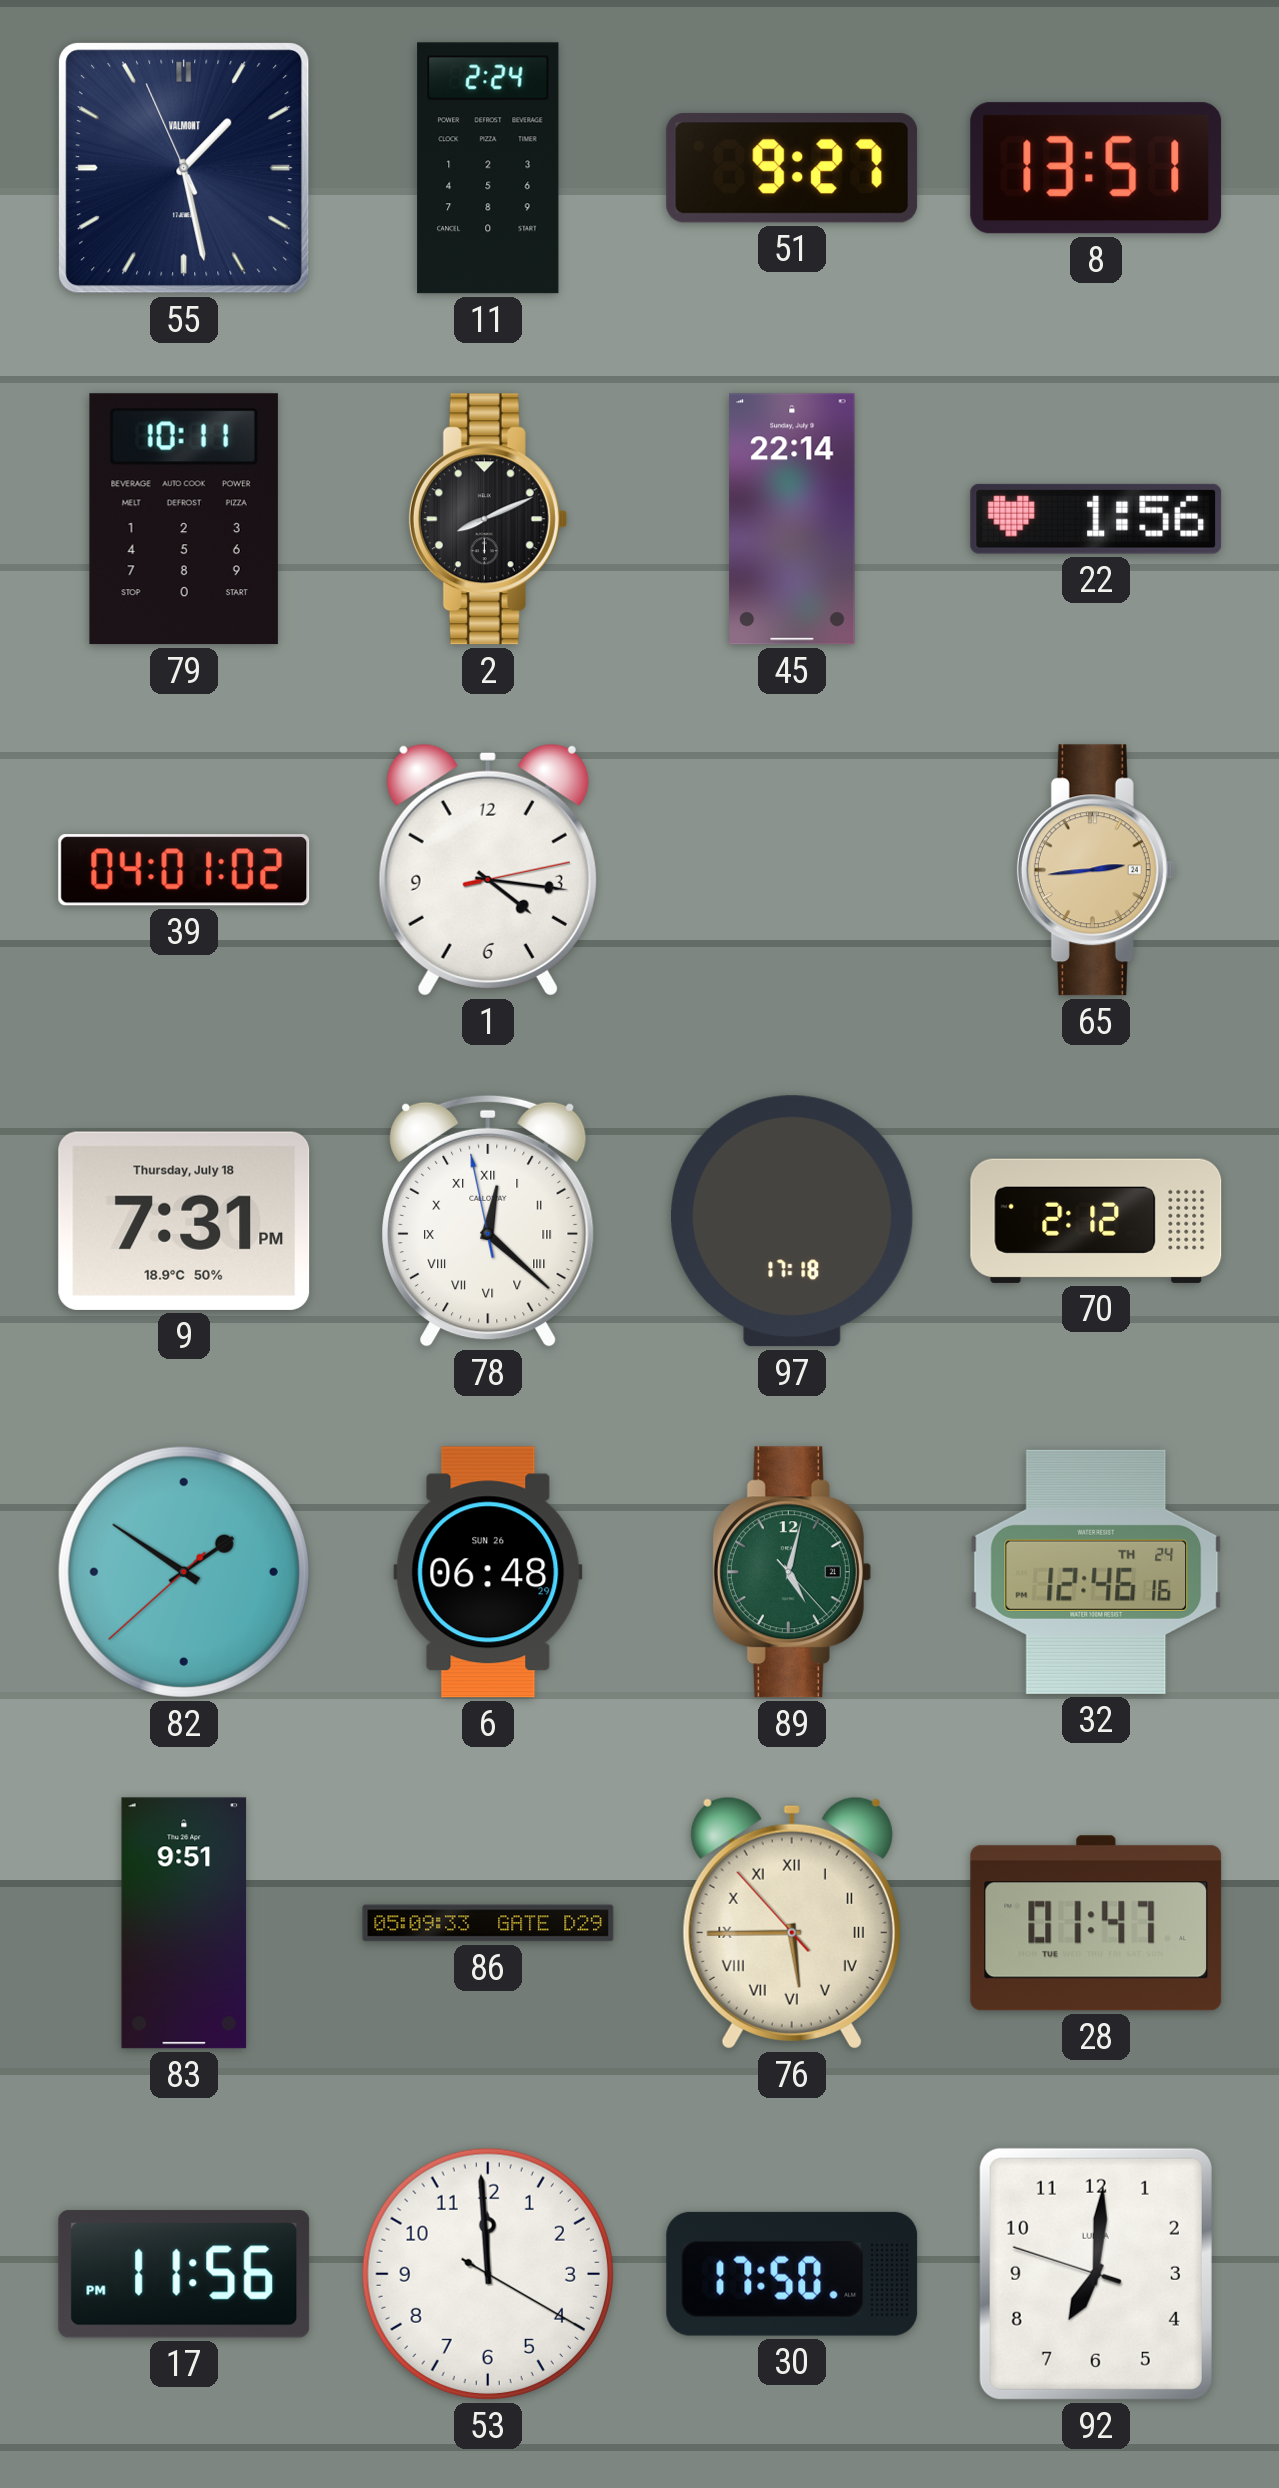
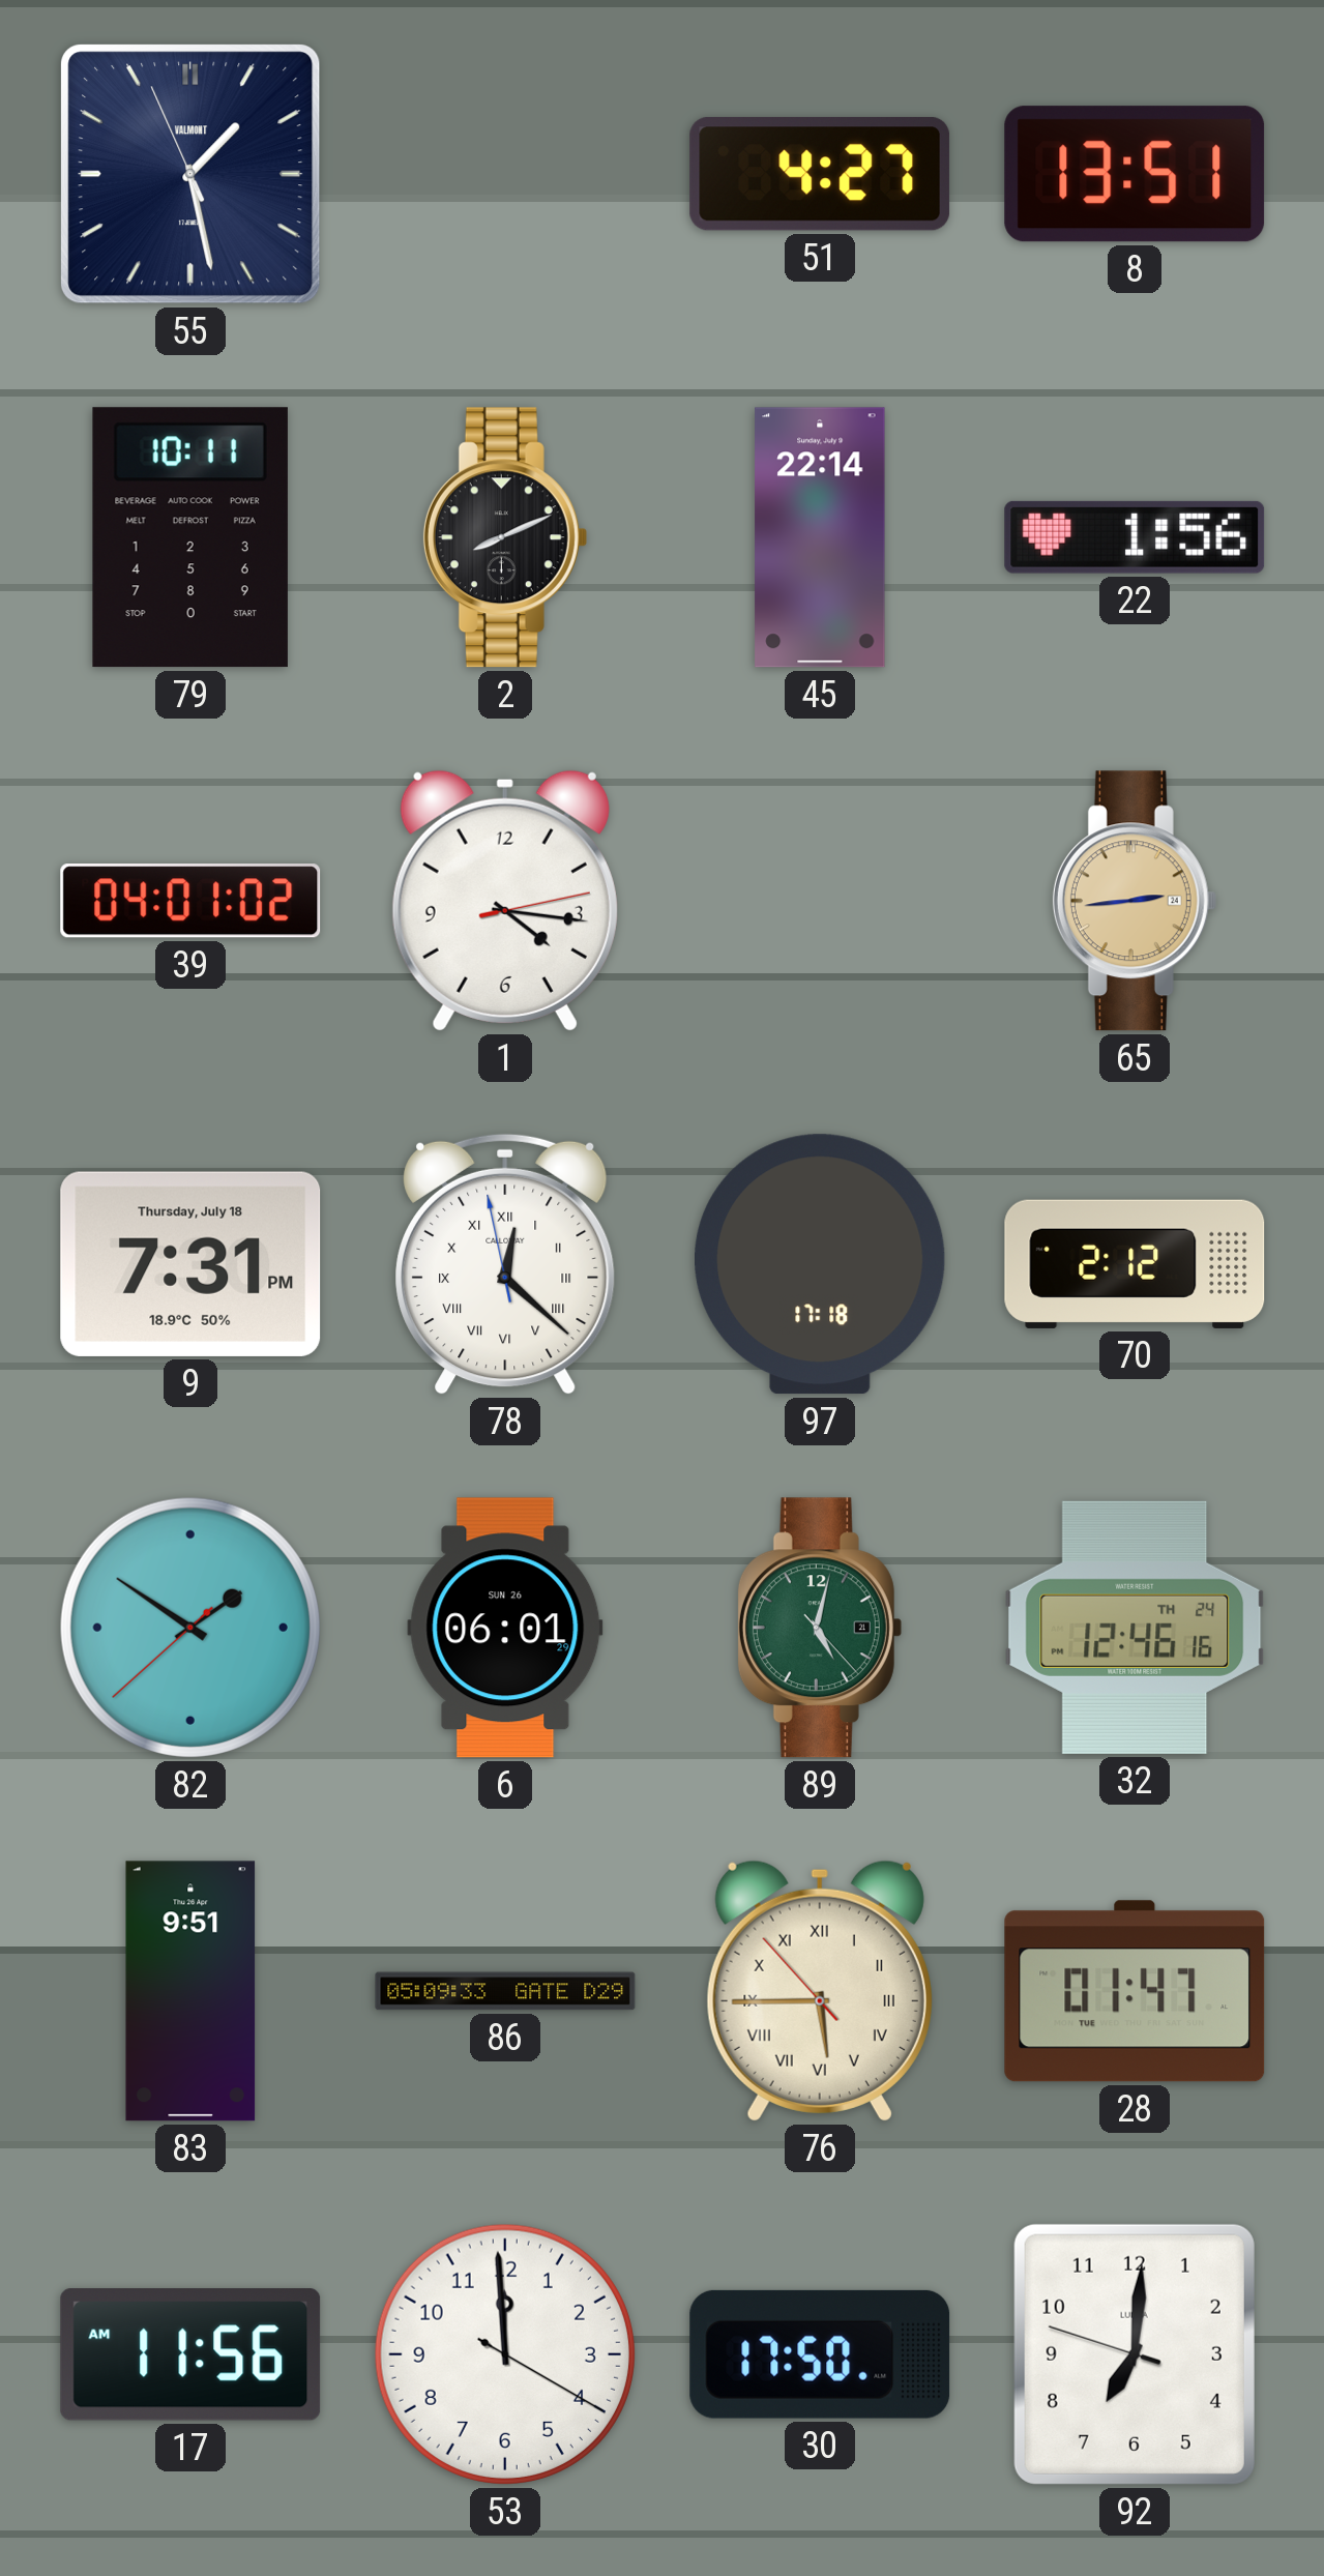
11: 2:24 -> none (488, 168)
51: 9:27 -> 4:27 (820, 174)
6: 06:48 -> 06:01 (505, 1628)
17: 11:56 PM -> 11:56 AM (190, 2354)
